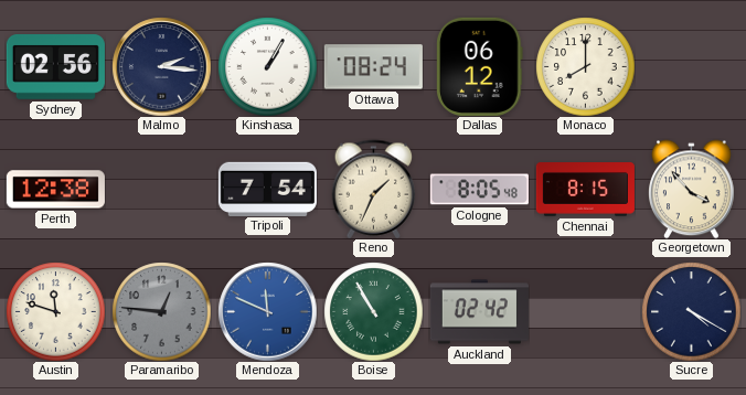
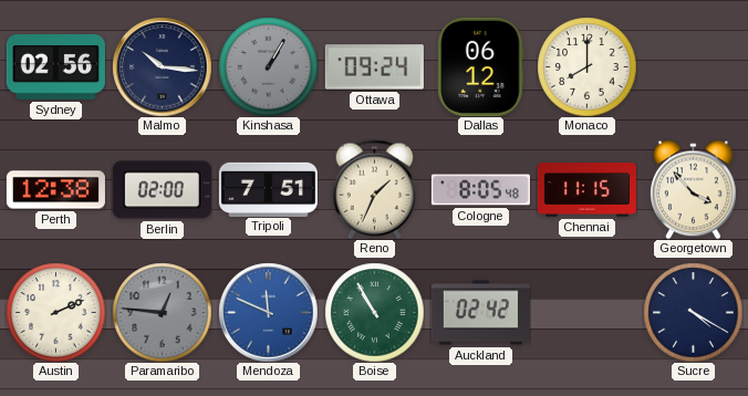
Malmo: 2:16 -> 10:16 (162, 66)
Kinshasa dial: white -> grey (268, 66)
Ottawa: 08:24 -> 09:24 (374, 67)
Berlin: none -> 02:00 (162, 190)
Tripoli: 7:54 -> 7:51 (268, 189)
Chennai: 8:15 -> 11:15 (586, 190)
Austin: 11:48 -> 2:11 (55, 312)
